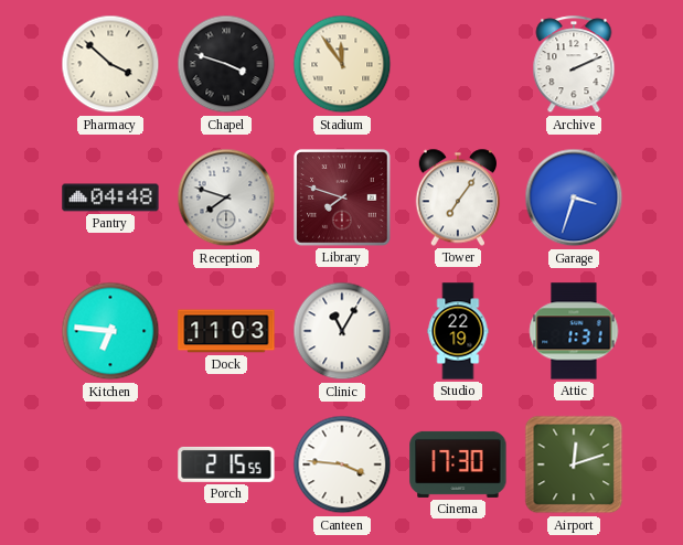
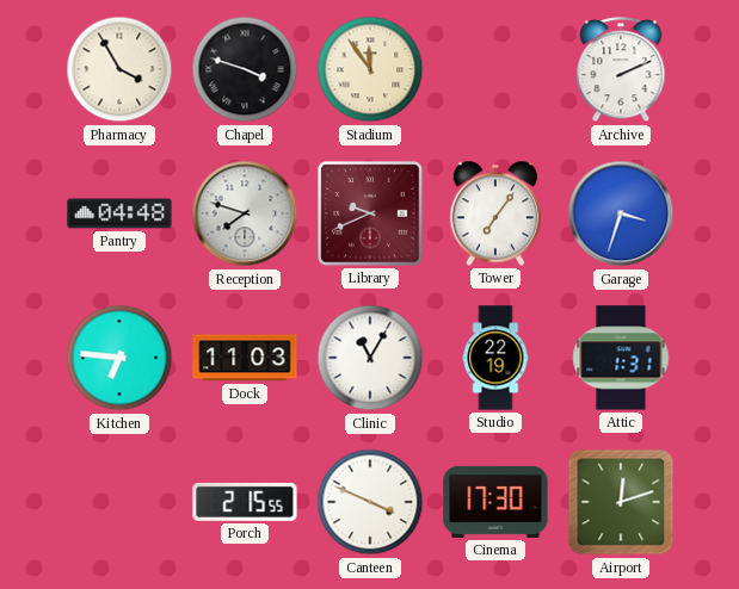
Pharmacy: 3:52 -> 3:55 (119, 69)
Library: 7:48 -> 9:41 (370, 213)
Canteen: 3:46 -> 3:49 (370, 502)
